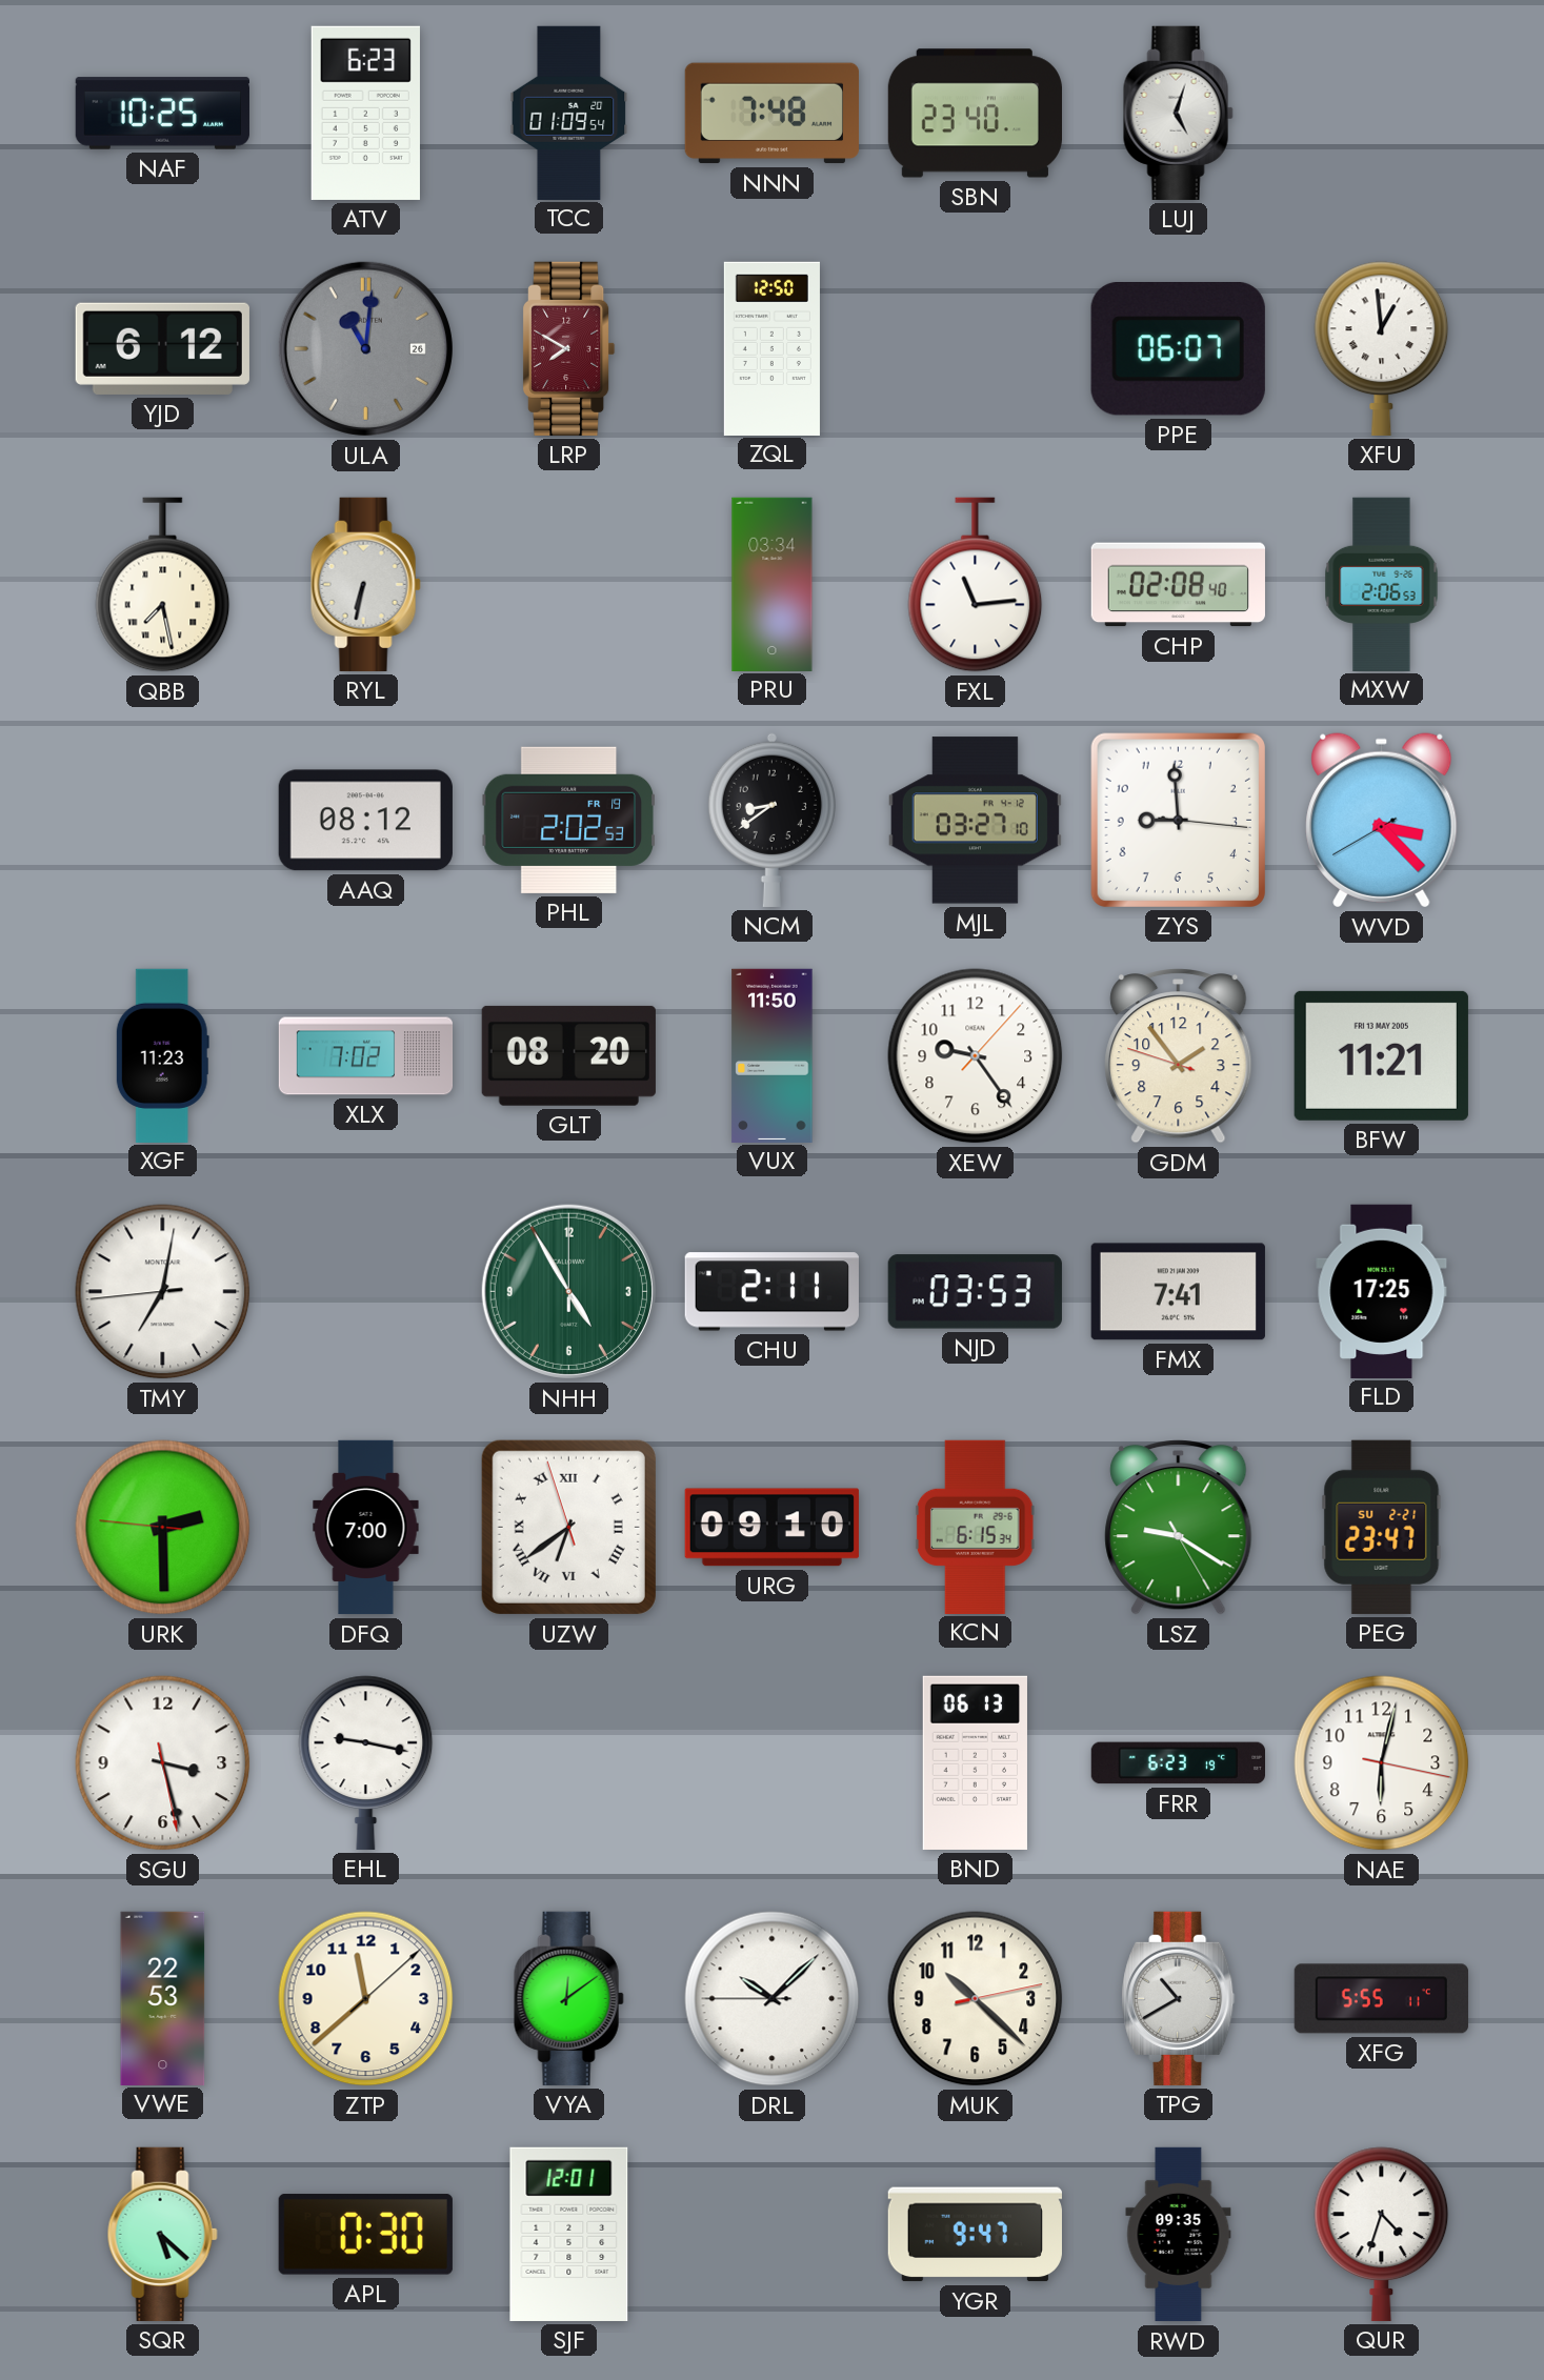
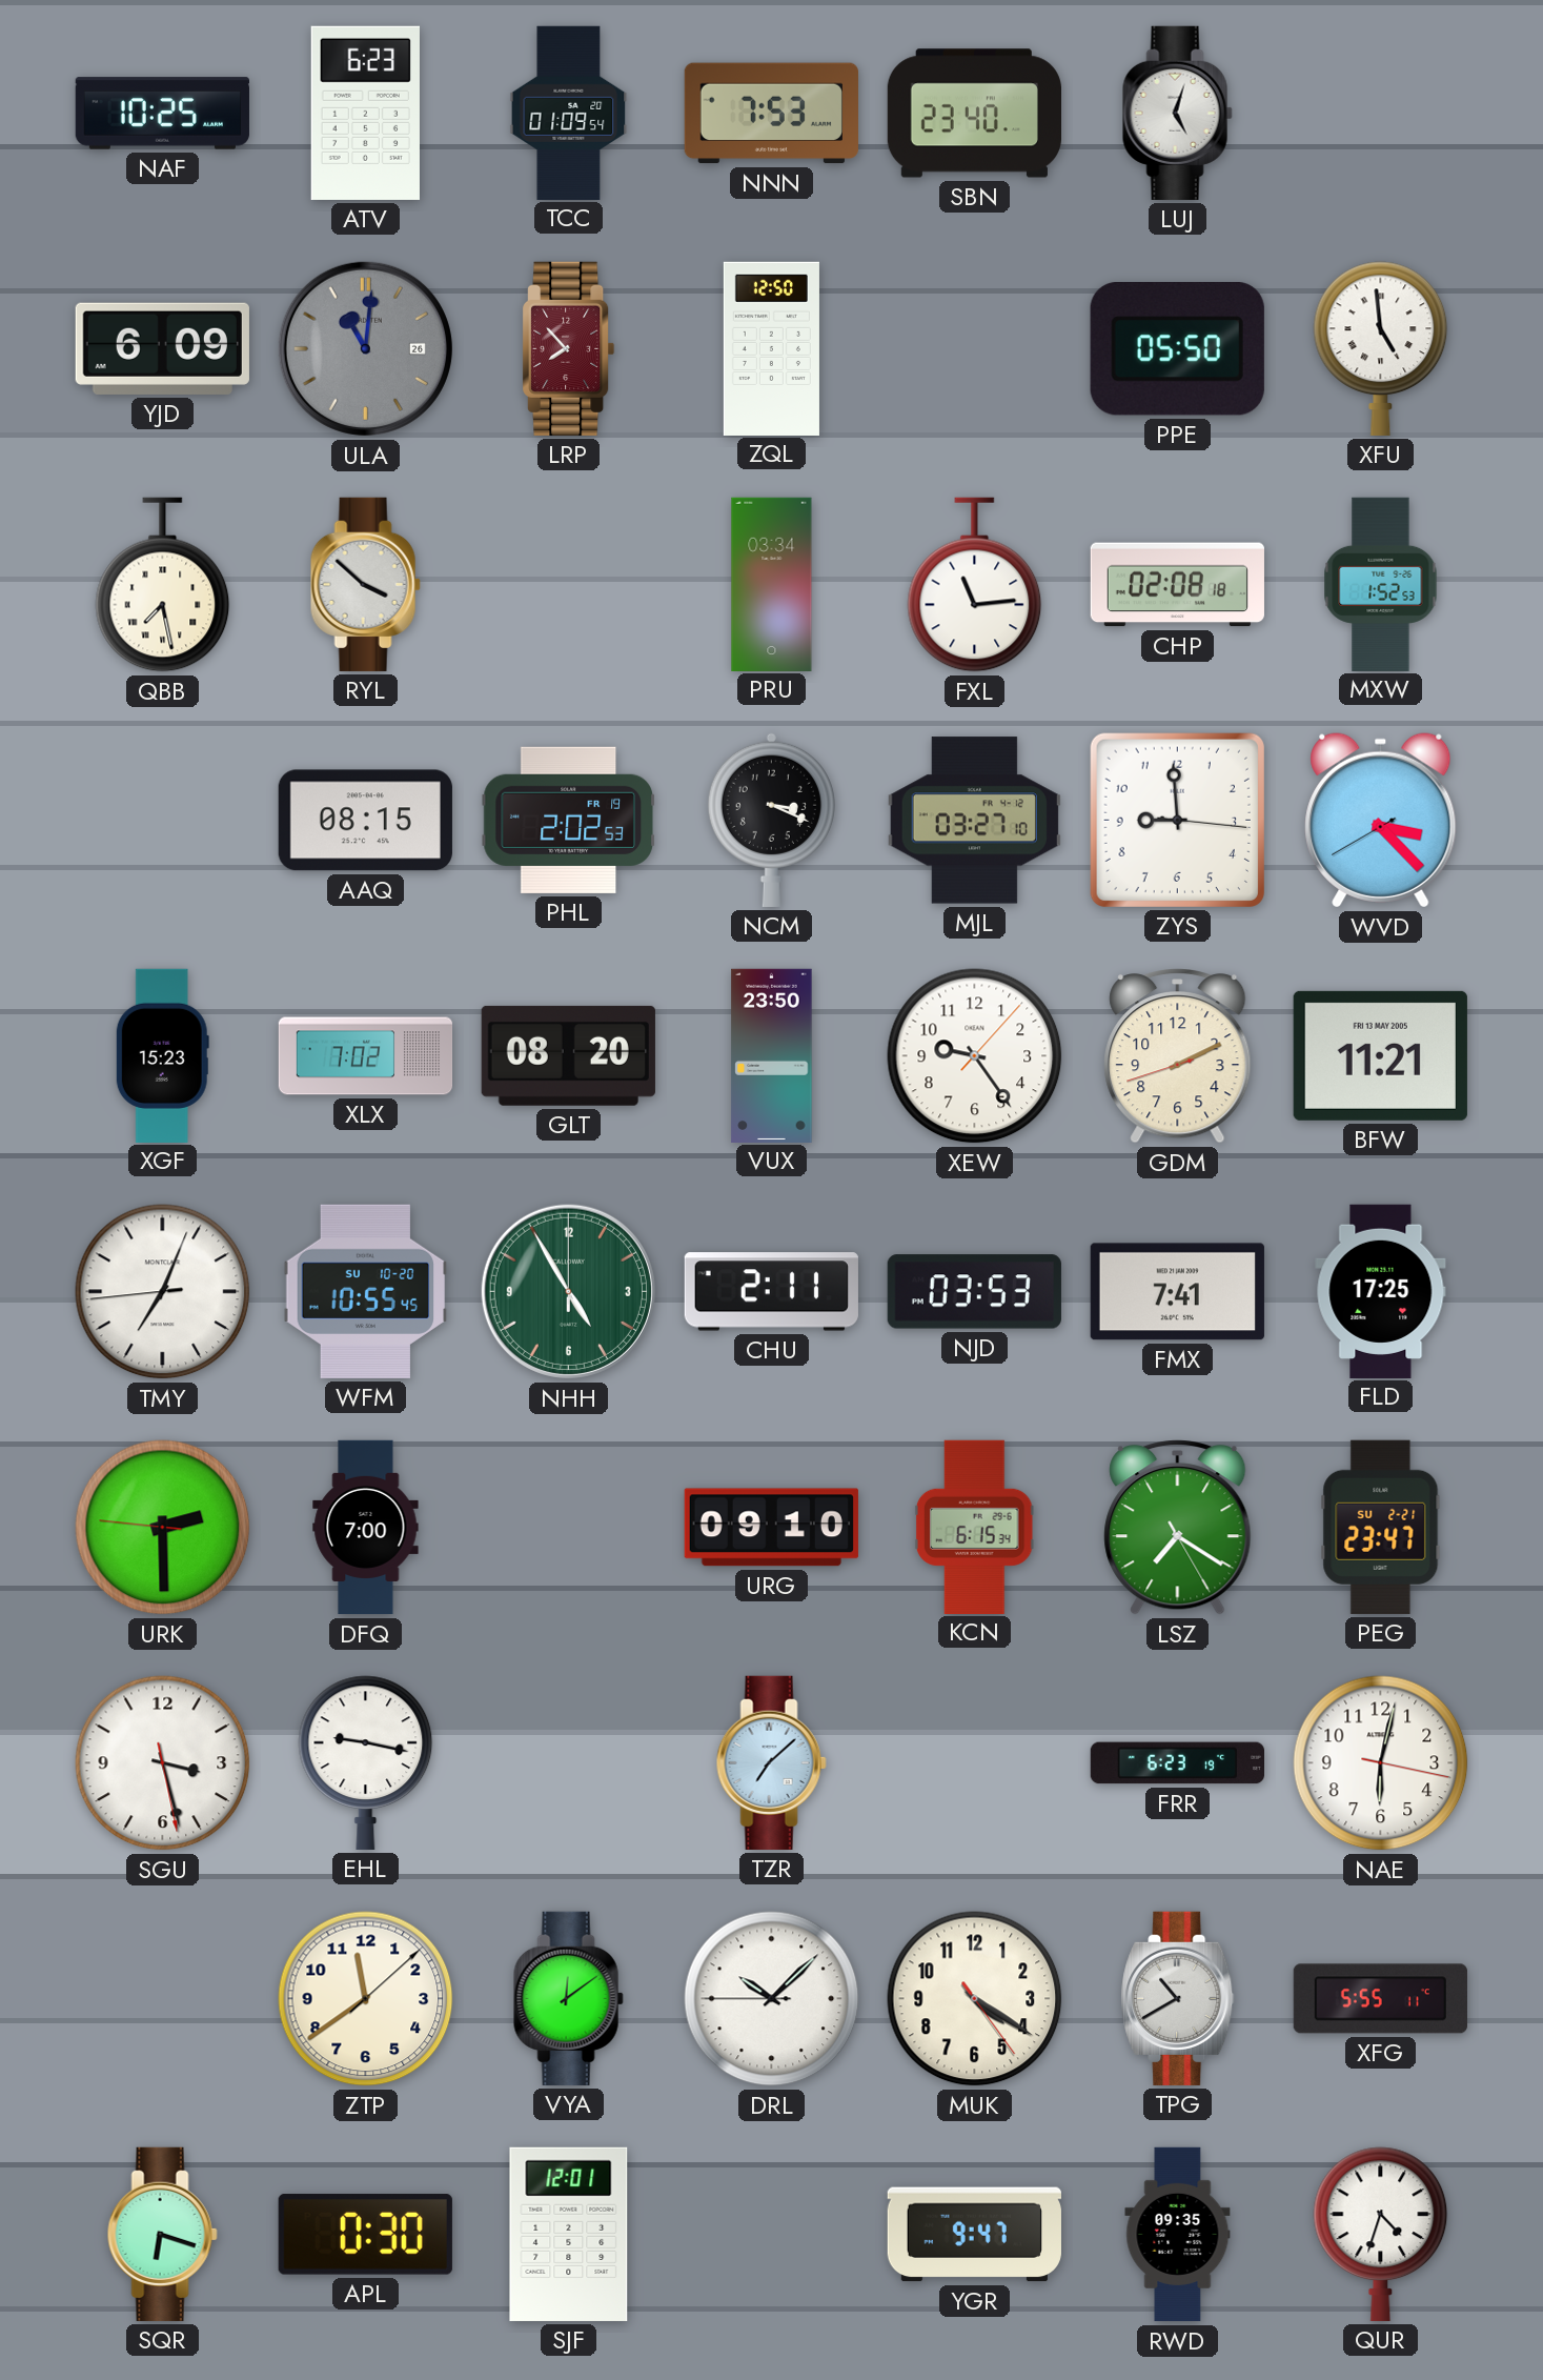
NNN: 7:48 -> 7:53 (771, 114)
YJD: 6:12 -> 6:09 (162, 348)
LRP: 7:50 -> 7:53 (569, 348)
PPE: 06:07 -> 05:50 (1177, 349)
XFU: 12:59 -> 4:59 (1381, 348)
RYL: 6:32 -> 3:52 (365, 584)
CHP: 02:08:40 -> 02:08:18 (1177, 585)
MXW: 2:06 -> 1:52 (1381, 584)
AAQ: 08:12 -> 08:15 (365, 821)
NCM: 8:39 -> 3:19 (771, 820)
XGF: 11:23 -> 15:23 (162, 1055)
VUX: 11:50 -> 23:50 (772, 1055)
GDM: 1:53 -> 2:10 (1178, 1056)
TMY: 7:01 -> 7:03 (163, 1292)
WFM: none -> 10:55 (366, 1291)
UZW: 6:38 -> none (568, 1527)
LSZ: 9:20 -> 7:20 (1178, 1528)
TZR: none -> 7:08 (771, 1762)
BND: 06:13 -> none (975, 1762)
VWE: 22:53 -> none (163, 1998)
ZTP: 11:38 -> 11:39 (366, 1999)
MUK: 10:22 -> 4:20 (975, 1999)
SQR: 5:22 -> 6:18 (162, 2234)
